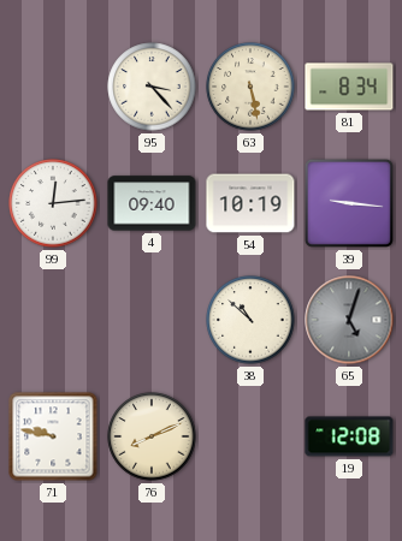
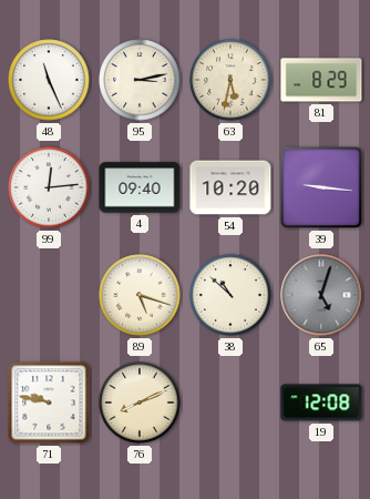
48: none -> 11:26 (49, 80)
95: 3:23 -> 3:13 (140, 80)
63: 5:28 -> 5:32 (230, 80)
81: 8:34 -> 8:29 (321, 80)
54: 10:19 -> 10:20 (230, 187)
89: none -> 5:18 (140, 295)
